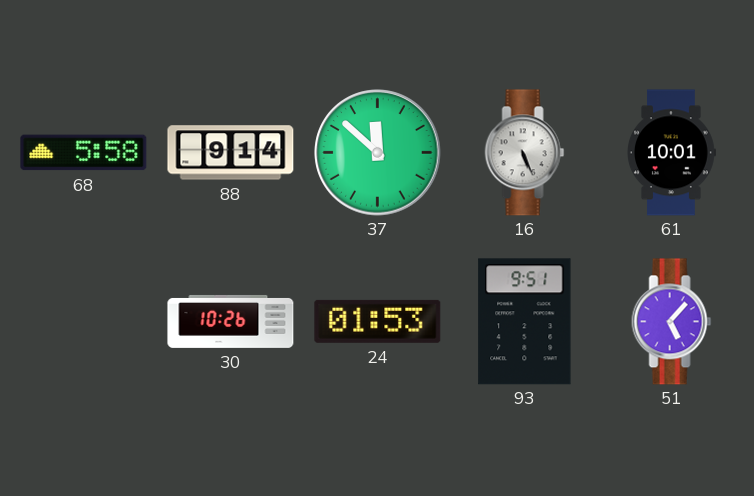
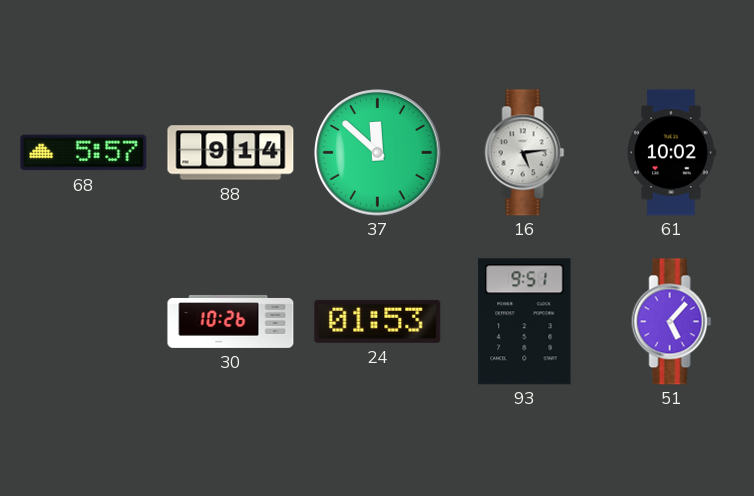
68: 5:58 -> 5:57 (84, 153)
16: 5:26 -> 5:14 (525, 153)
61: 10:01 -> 10:02 (672, 153)
